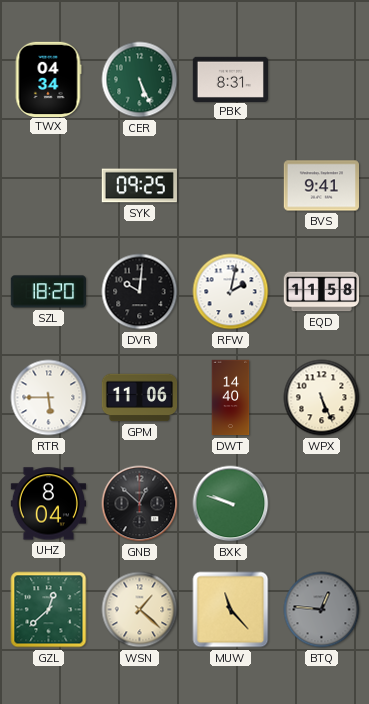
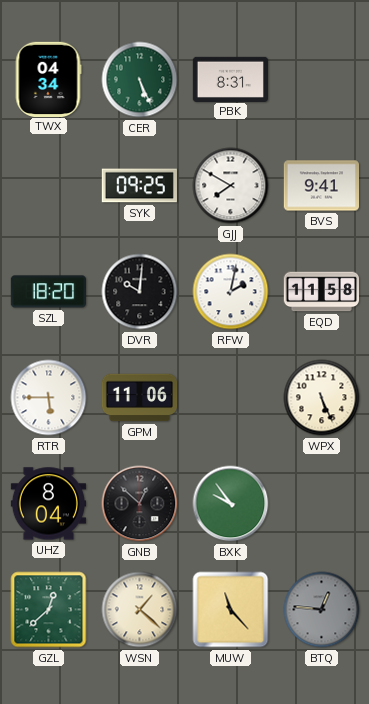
GJJ: none -> 7:50 (231, 186)
DWT: 14:40 -> none (231, 398)
BXK: 9:48 -> 9:54 (231, 504)
